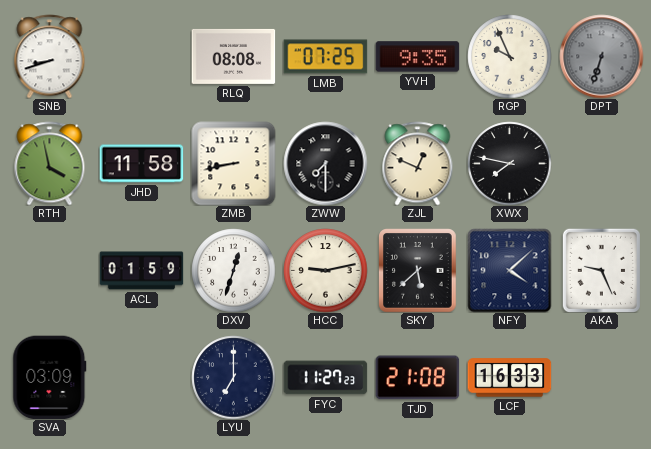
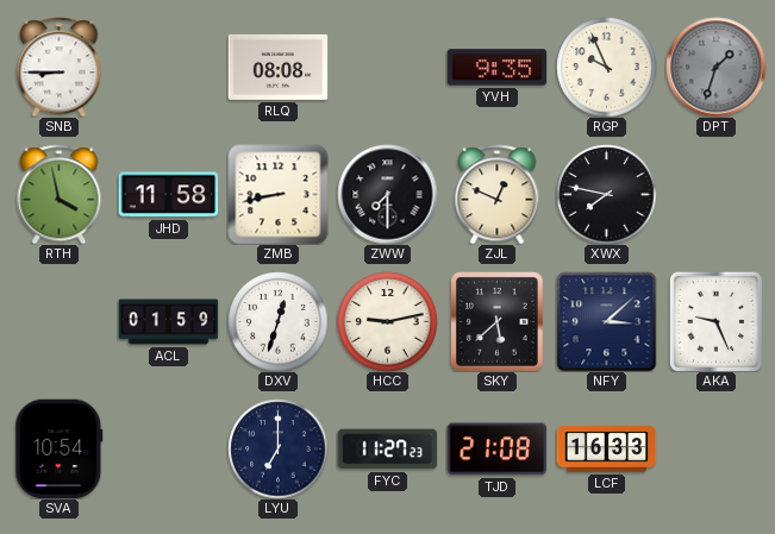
SNB: 8:42 -> 8:45 (60, 67)
LMB: 07:25 -> none (325, 57)
DPT: 6:33 -> 1:33 (715, 67)
NFY: 4:08 -> 3:08 (606, 321)
SVA: 03:09 -> 10:54 (60, 448)
